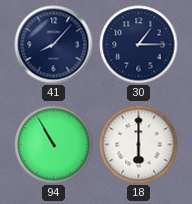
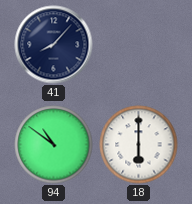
30: 1:15 -> none (139, 45)
94: 10:55 -> 10:51 (54, 145)
